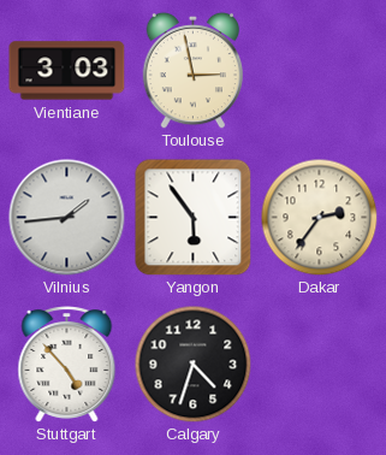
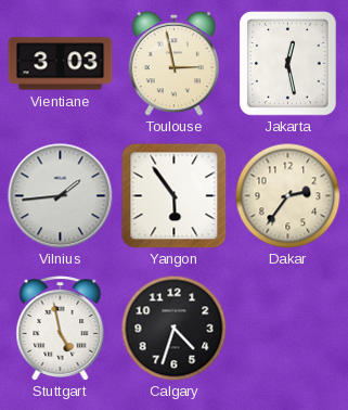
Jakarta: none -> 12:28 (288, 64)
Stuttgart: 4:53 -> 4:58 (61, 329)
